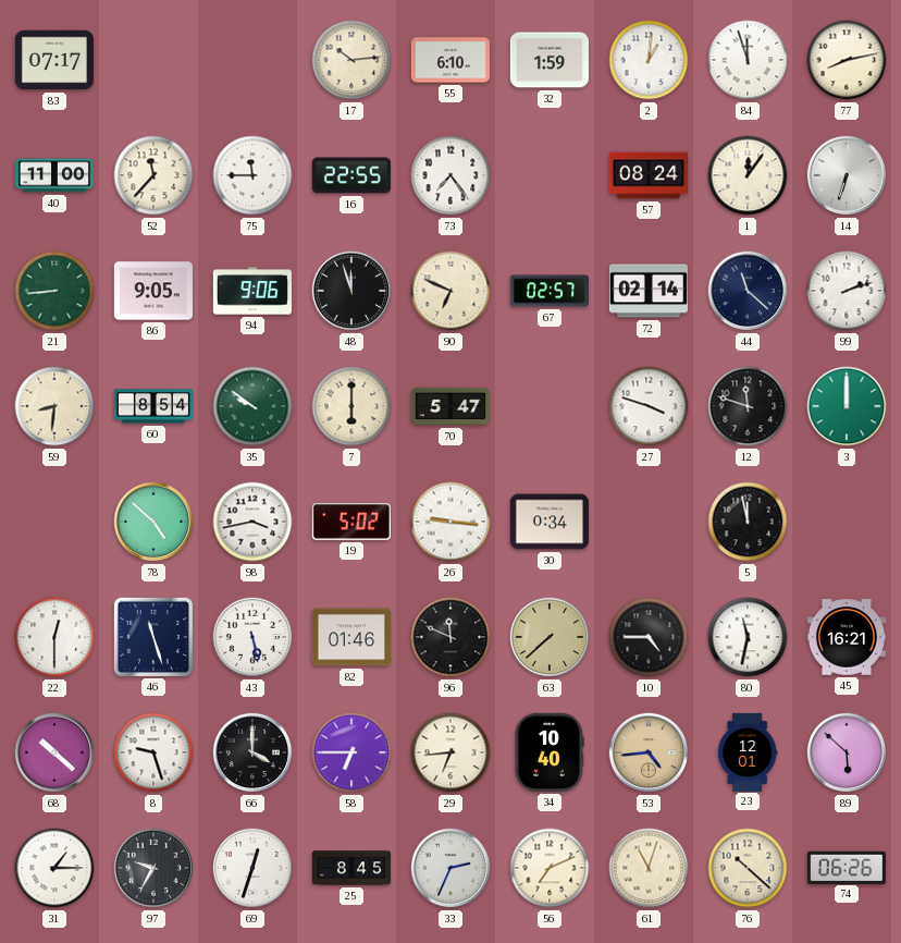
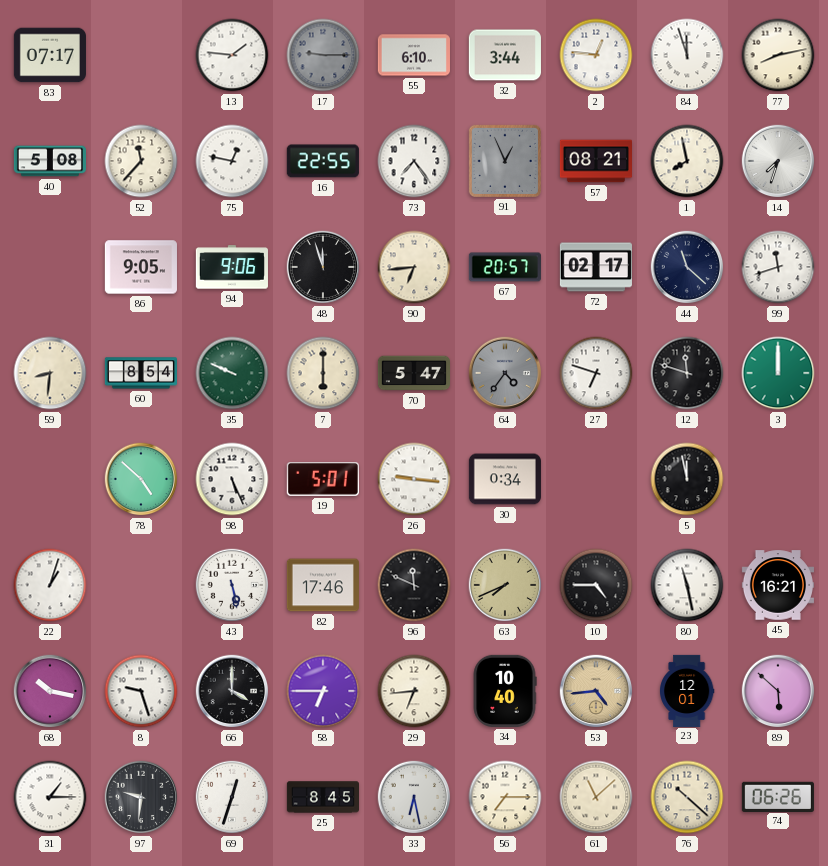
13: none -> 1:46 (232, 55)
17: 10:14 -> 9:15 (323, 55)
17 dial: cream -> grey (323, 55)
32: 1:59 -> 3:44 (505, 55)
2: 1:01 -> 12:46 (596, 55)
40: 11:00 -> 5:08 (49, 161)
75: 11:45 -> 12:47 (232, 161)
91: none -> 12:56 (505, 161)
57: 08:24 -> 08:21 (595, 161)
1: 12:06 -> 7:58 (687, 161)
14: 6:33 -> 7:33 (778, 161)
21: 8:44 -> none (54, 291)
90: 6:49 -> 6:44 (414, 267)
67: 02:57 -> 20:57 (505, 267)
72: 02:14 -> 02:17 (596, 267)
99: 2:12 -> 11:42 (778, 267)
35: 9:51 -> 9:49 (232, 373)
64: none -> 4:36 (505, 373)
27: 3:48 -> 6:48 (596, 373)
98: 3:43 -> 5:26 (232, 479)
19: 5:02 -> 5:01 (323, 480)
22: 12:30 -> 1:03 (50, 585)
46: 11:27 -> none (153, 637)
82: 01:46 -> 17:46 (323, 585)
63: 7:38 -> 7:41 (505, 585)
80: 11:32 -> 11:28 (687, 585)
68: 10:22 -> 10:17 (50, 691)
97: 9:35 -> 9:31 (141, 797)
33: 2:34 -> 6:28 (414, 797)
56: 7:11 -> 7:15 (505, 797)
61: 11:03 -> 11:08 (596, 797)
